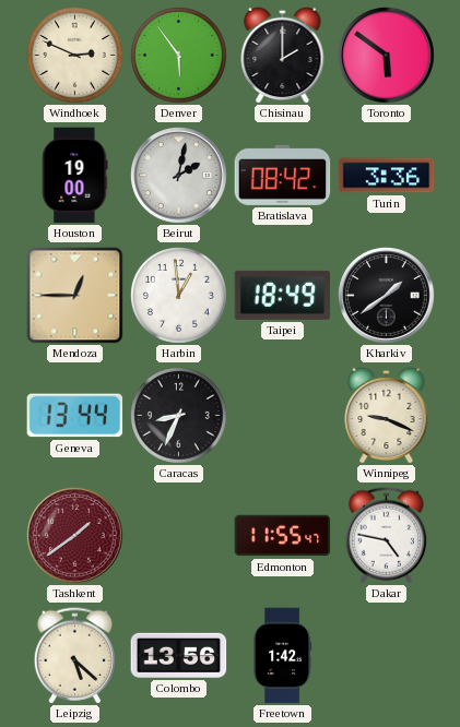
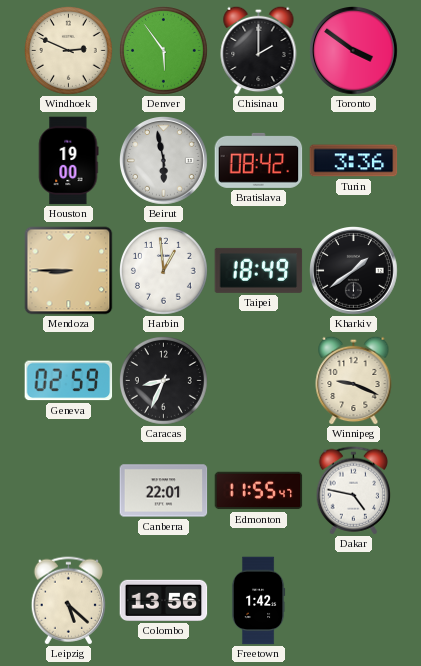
Toronto: 5:51 -> 3:51 (354, 51)
Beirut: 2:02 -> 5:58 (164, 161)
Mendoza: 12:45 -> 8:45 (69, 271)
Geneva: 13:44 -> 02:59 (69, 381)
Tashkent: 1:39 -> none (75, 536)
Canberra: none -> 22:01 (164, 491)
